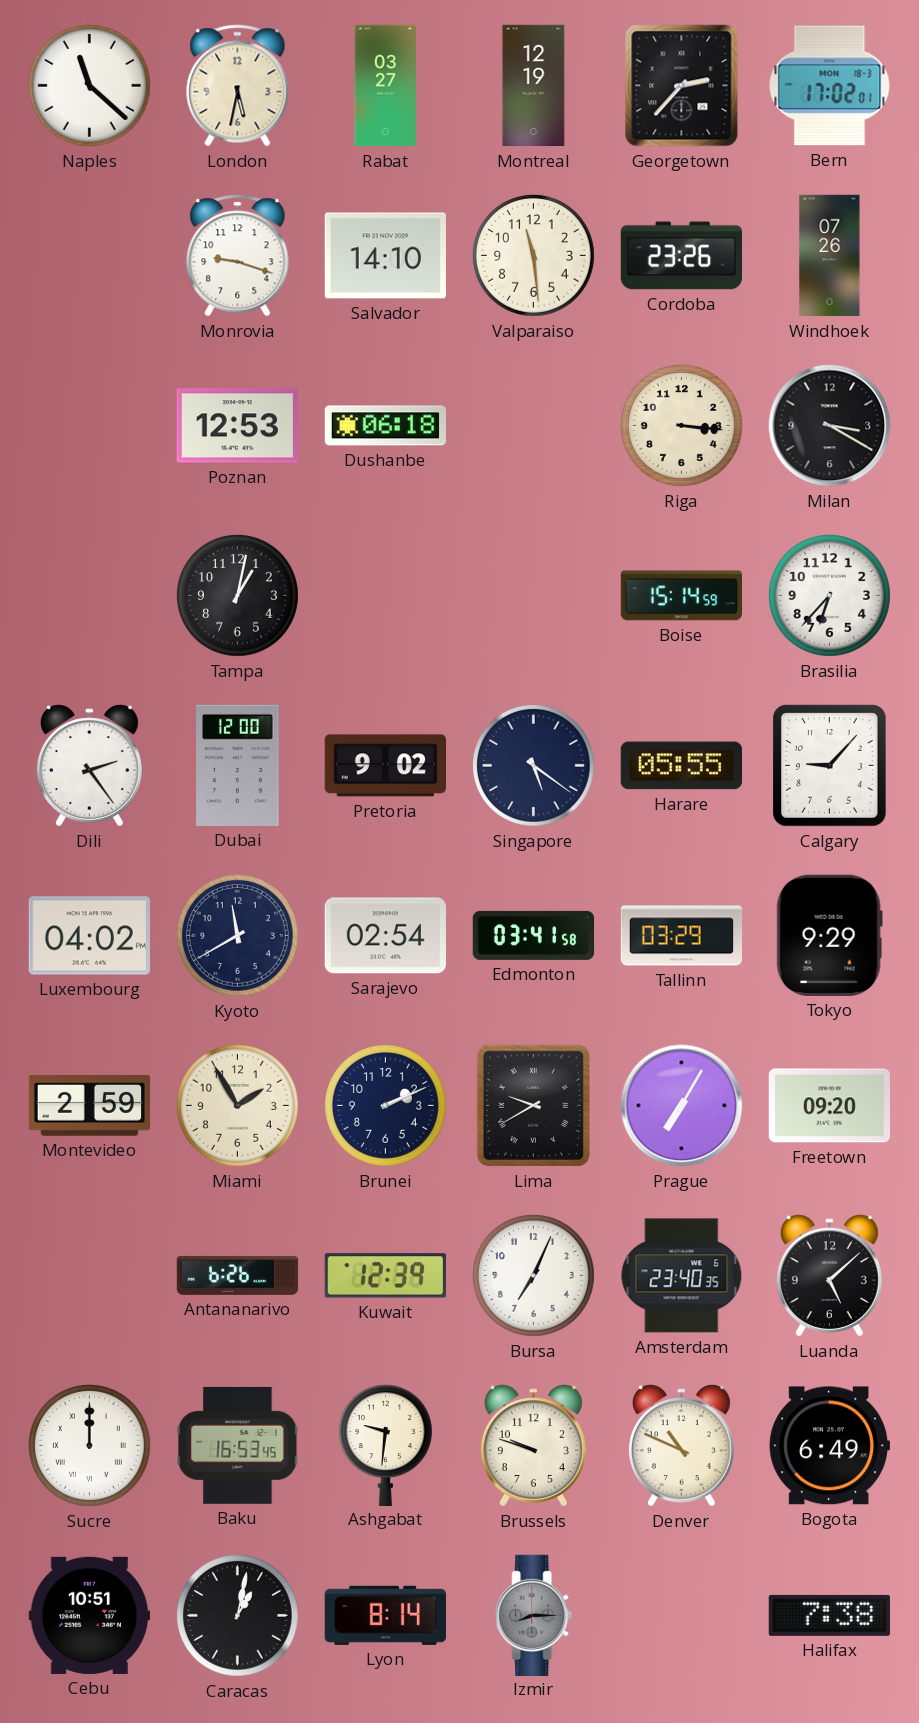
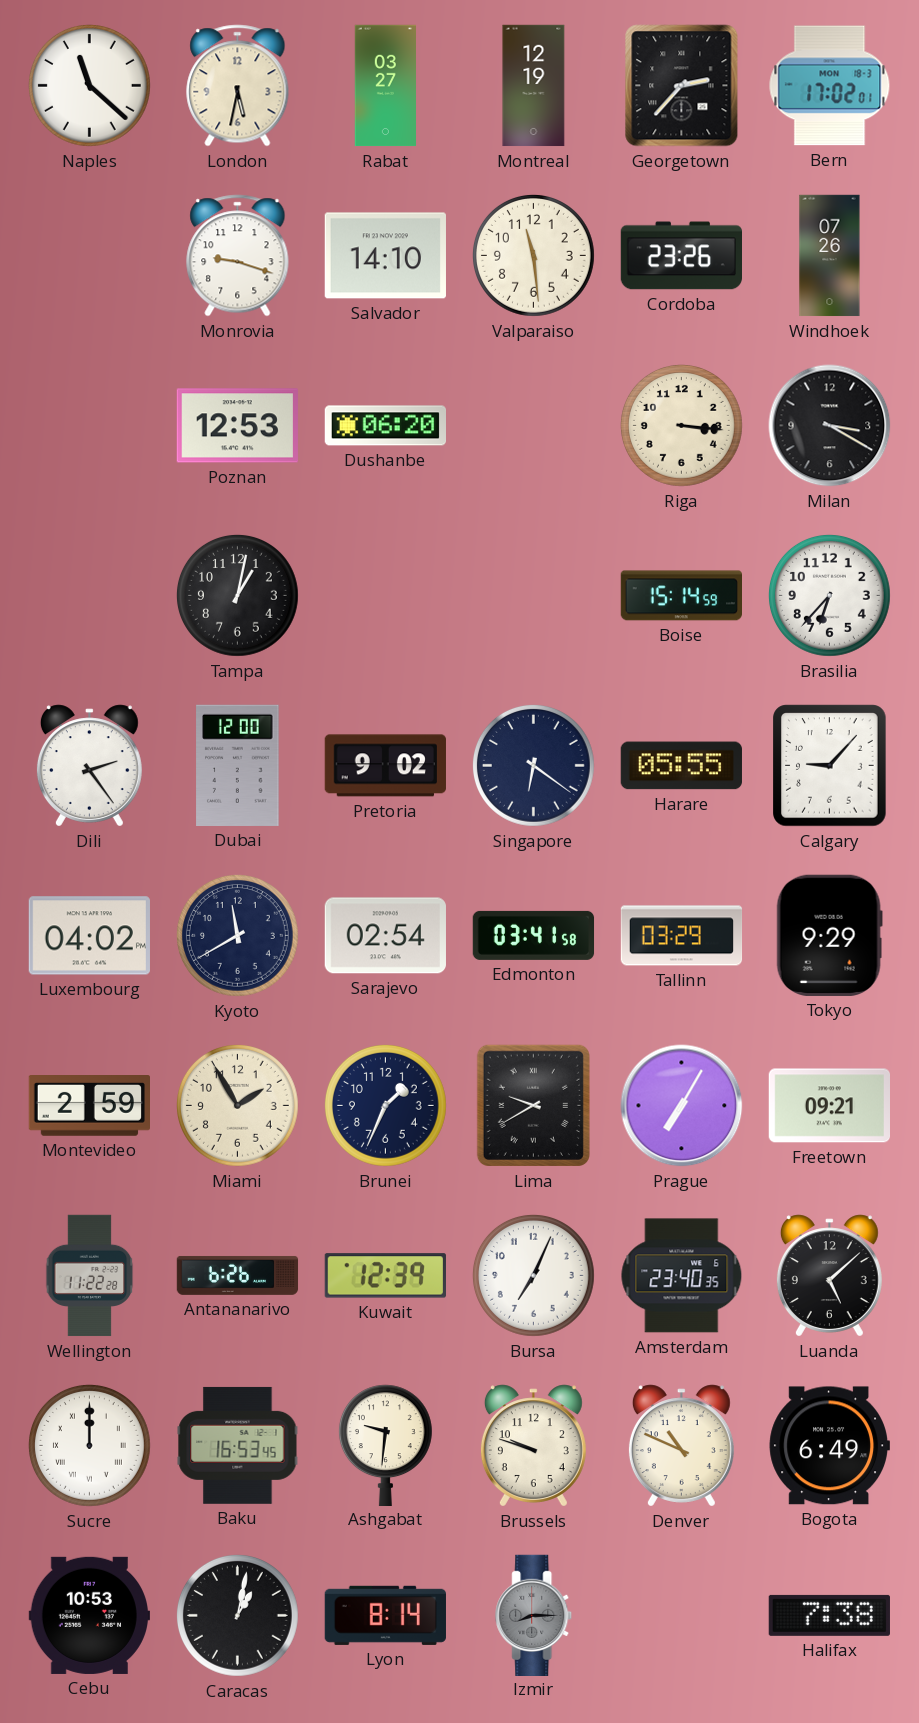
Dushanbe: 06:18 -> 06:20 (385, 426)
Singapore: 5:21 -> 6:21 (533, 765)
Brunei: 2:11 -> 1:34 (385, 1105)
Freetown: 09:20 -> 09:21 (829, 1106)
Wellington: none -> 11:22 (90, 1276)
Cebu: 10:51 -> 10:53 (89, 1615)
